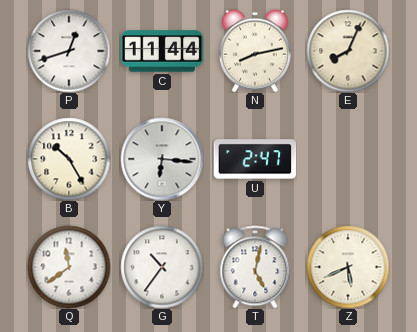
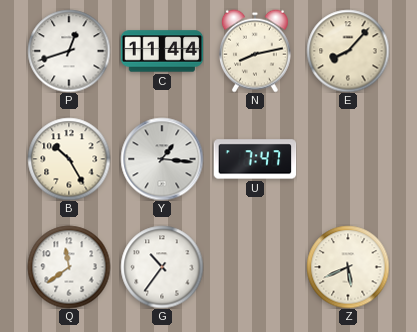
E: 8:04 -> 8:07 (348, 51)
Y: 6:16 -> 1:16 (162, 159)
U: 2:47 -> 7:47 (255, 159)
T: 5:02 -> none (255, 267)
